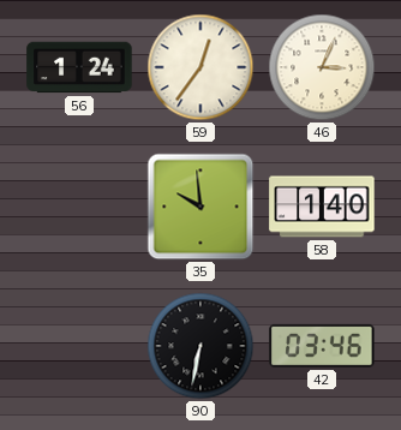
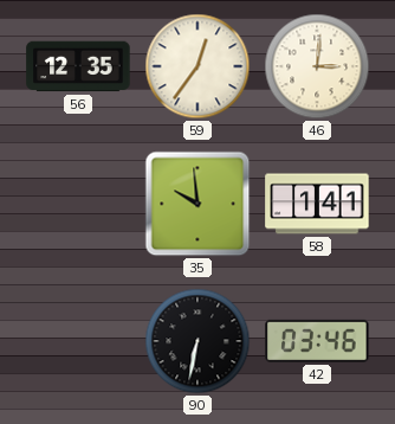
56: 1:24 -> 12:35 (78, 66)
46: 3:04 -> 3:01 (317, 66)
58: 1:40 -> 1:41 (317, 204)
